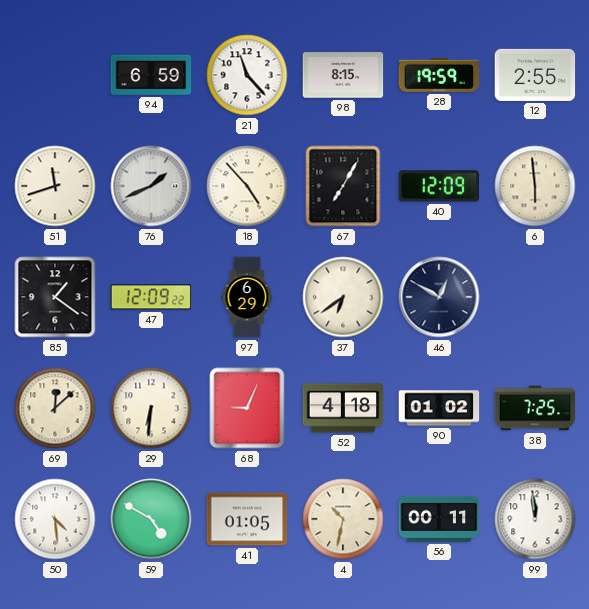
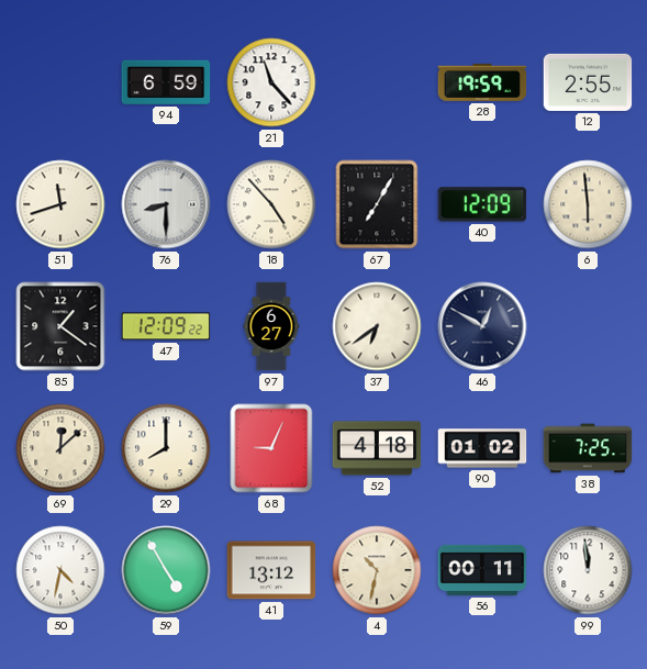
98: 8:15 -> none (343, 75)
76: 1:41 -> 8:30 (166, 204)
97: 6:29 -> 6:27 (271, 326)
29: 6:31 -> 8:00 (166, 448)
50: 4:29 -> 4:32 (60, 570)
59: 4:50 -> 4:55 (166, 570)
41: 01:05 -> 13:12 (271, 570)
